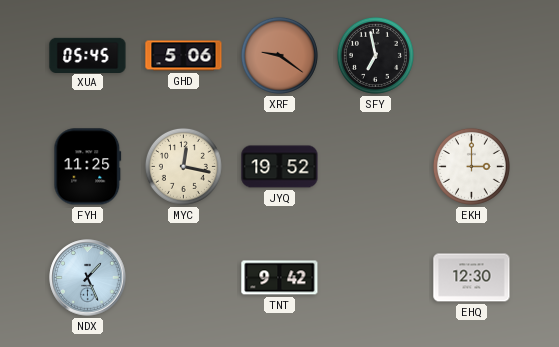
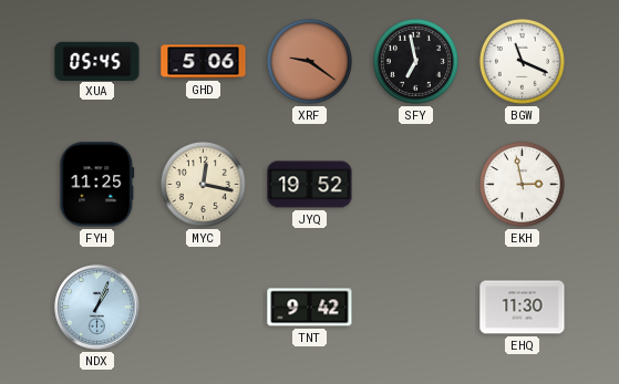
BGW: none -> 11:19 (522, 61)
EKH: 3:00 -> 2:58 (522, 184)
NDX: 1:26 -> 1:04 (97, 308)
EHQ: 12:30 -> 11:30 (523, 308)
